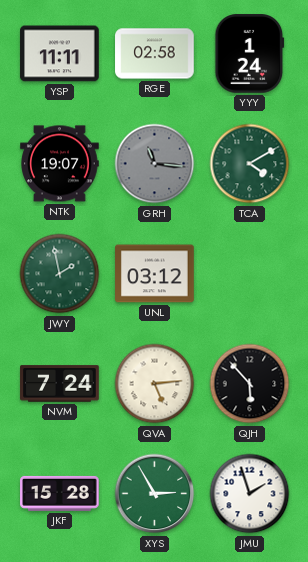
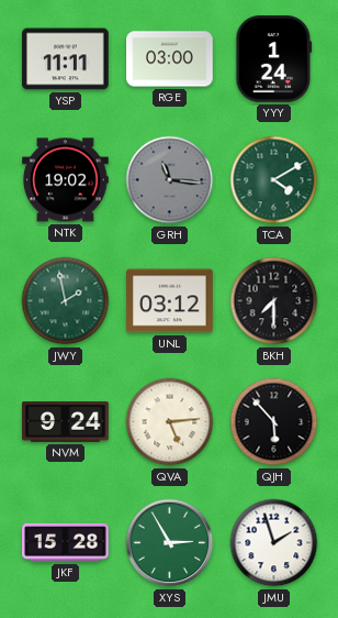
RGE: 02:58 -> 03:00 (170, 59)
NTK: 19:07 -> 19:02 (66, 180)
BKH: none -> 7:30 (274, 301)
NVM: 7:24 -> 9:24 (66, 422)
